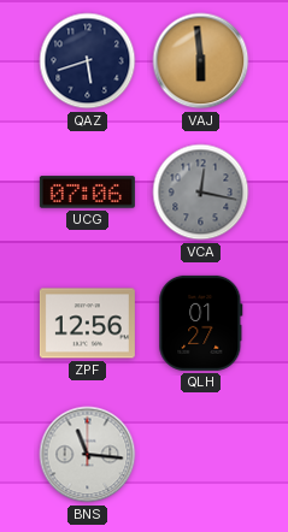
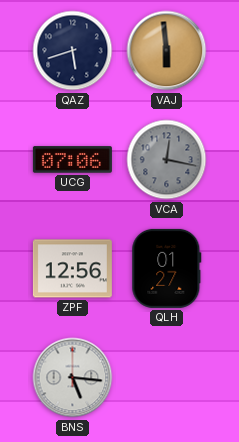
BNS: 11:16 -> 5:16 (73, 378)
